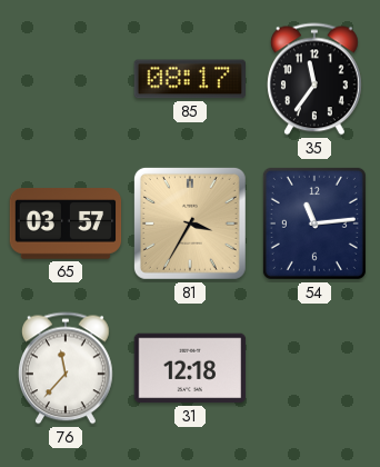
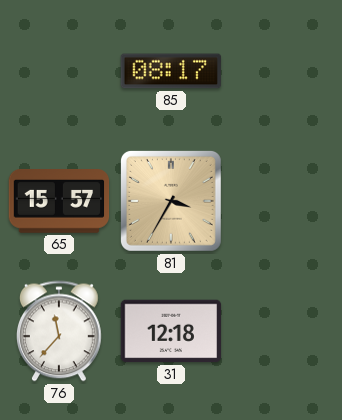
35: 11:36 -> none (314, 79)
65: 03:57 -> 15:57 (59, 202)
54: 11:14 -> none (314, 223)
